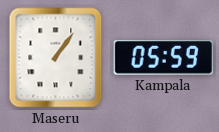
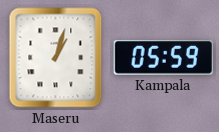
Maseru: 1:06 -> 1:03 (56, 58)
